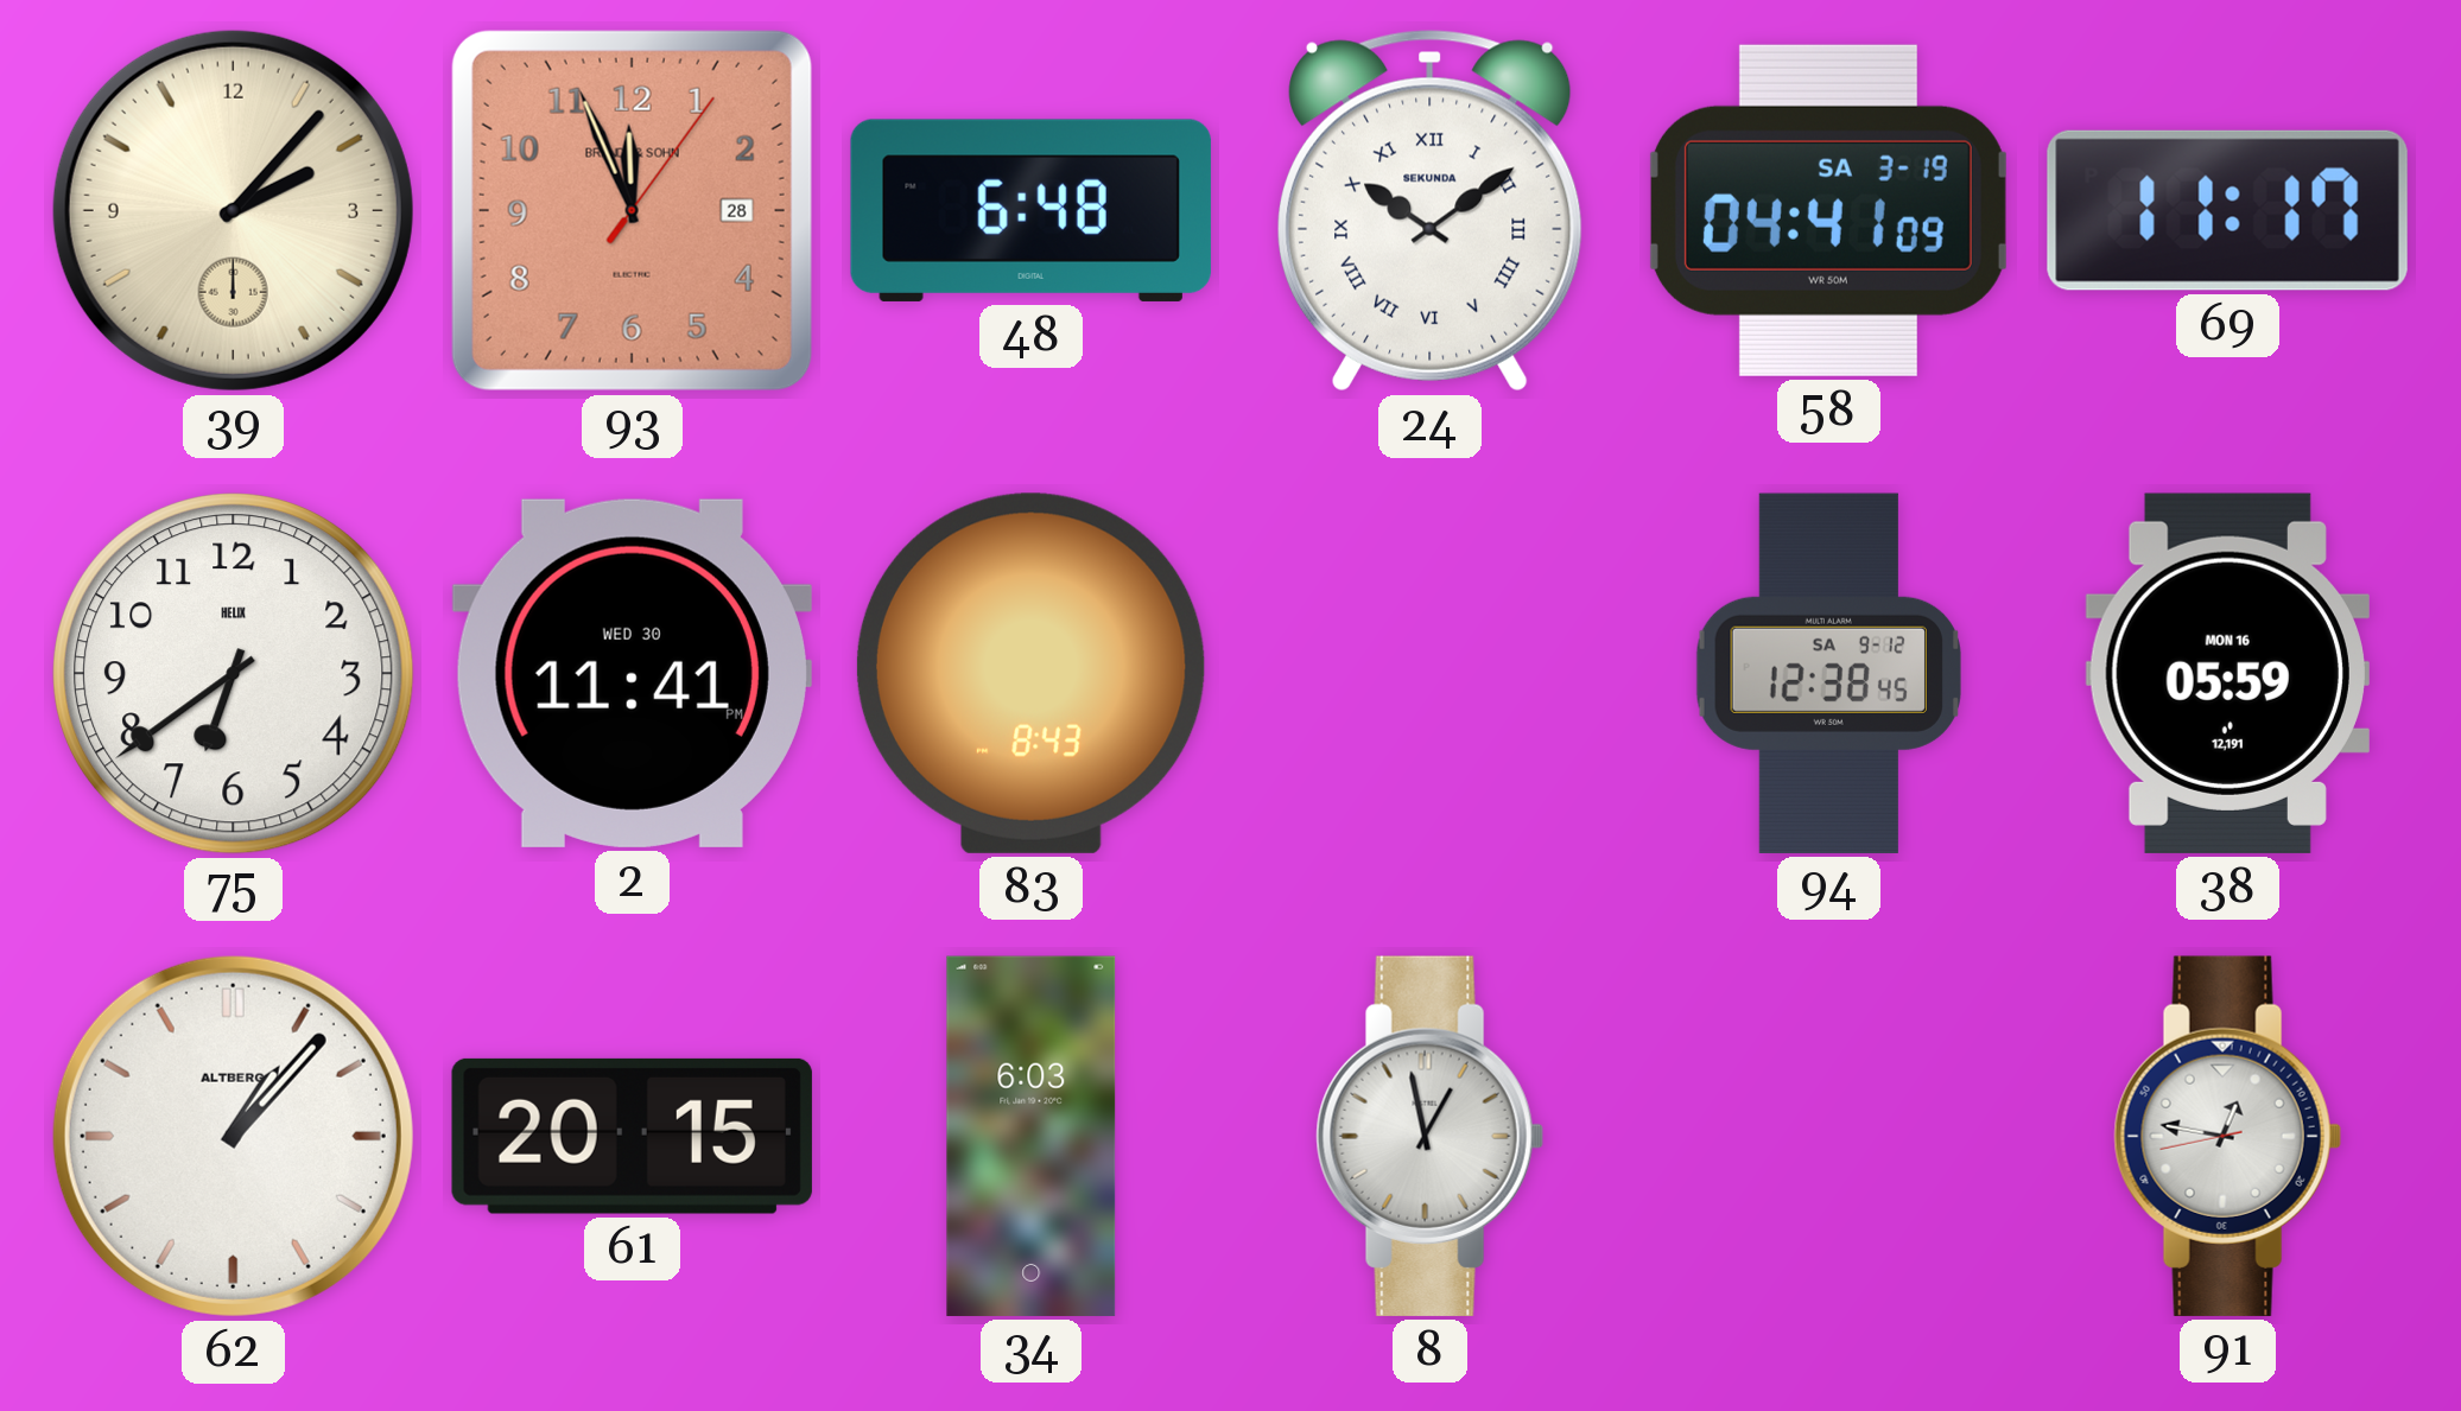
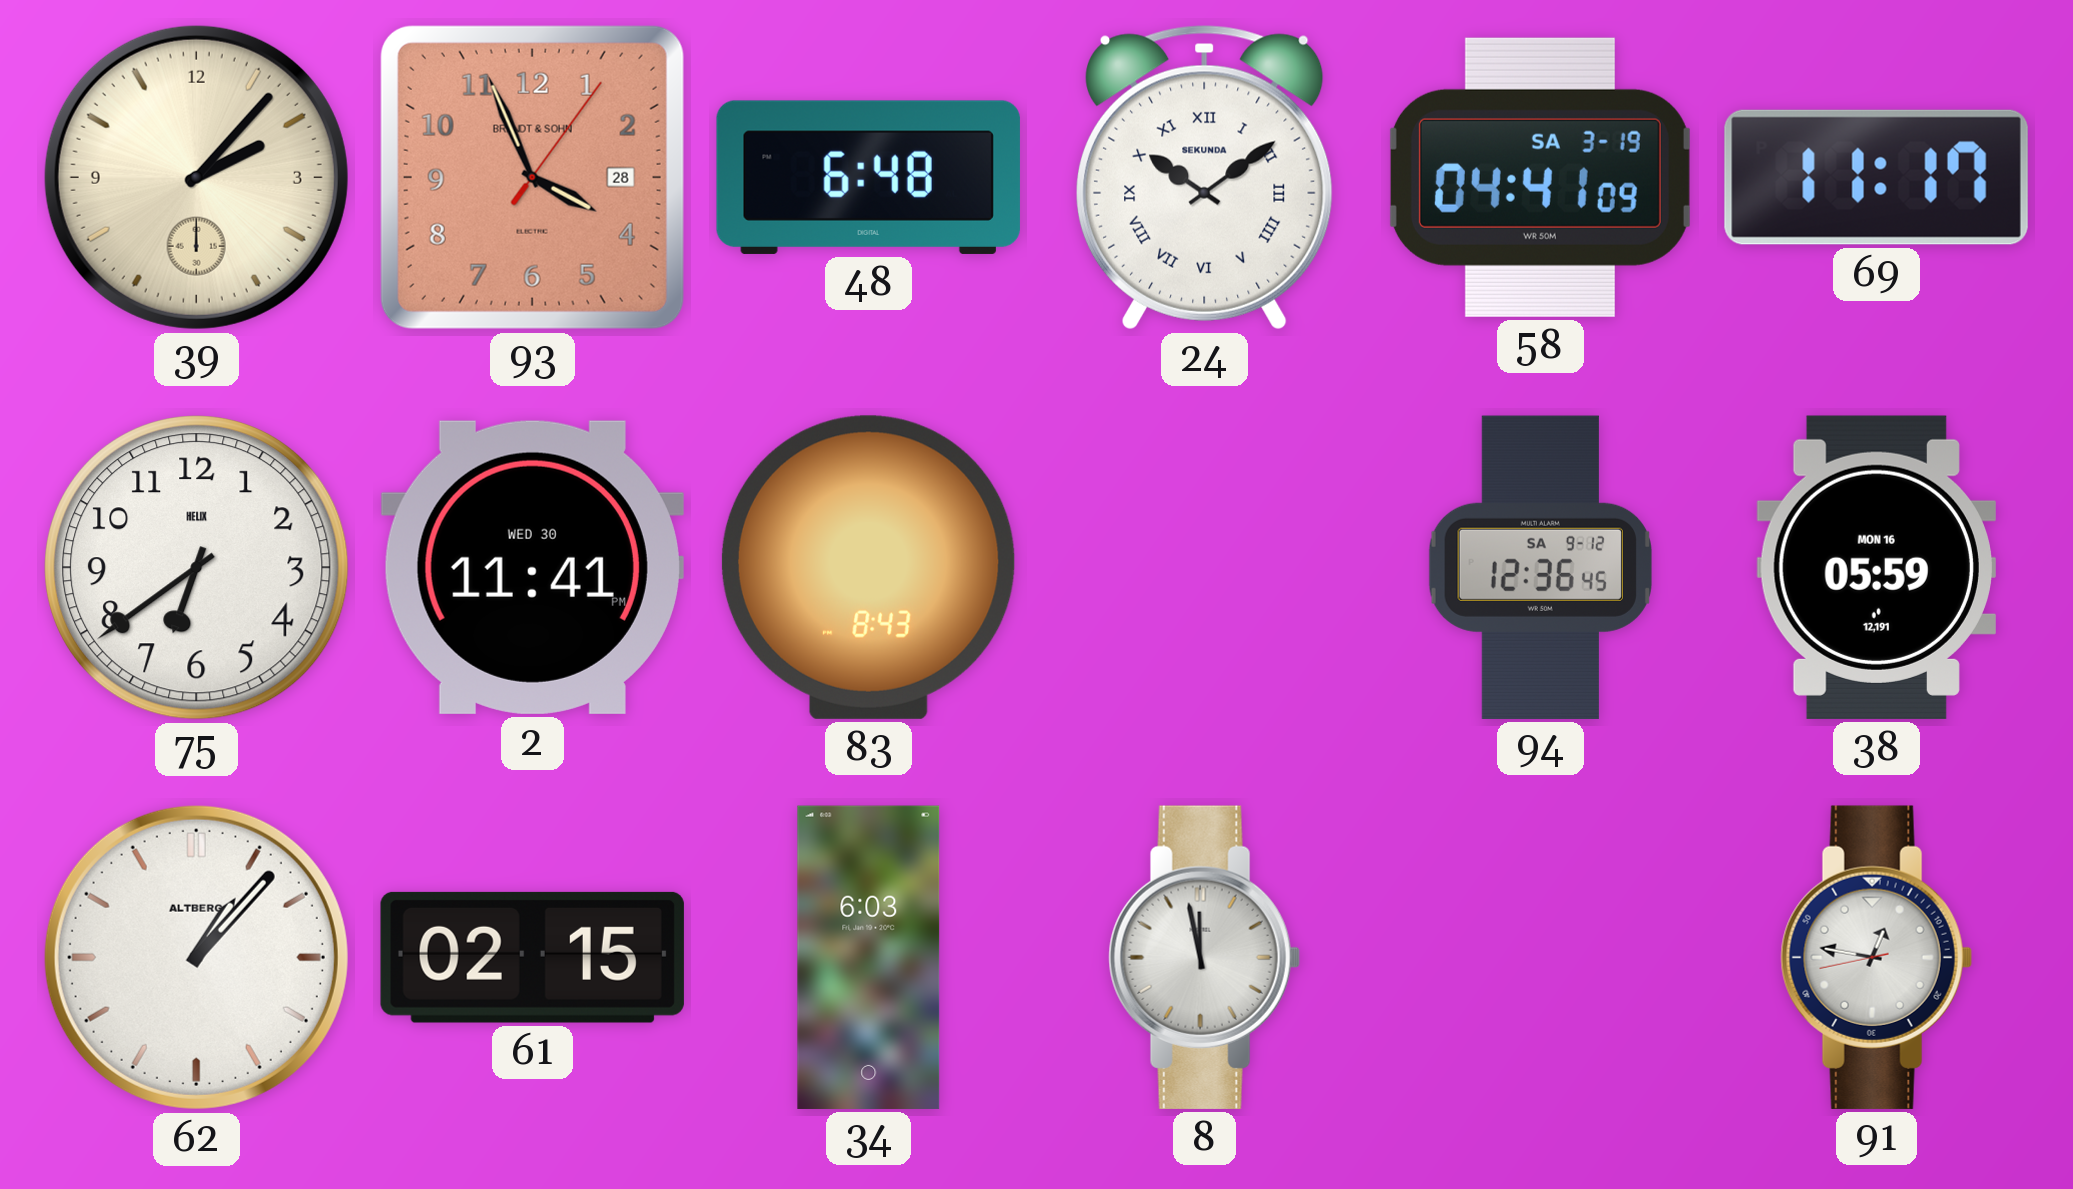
93: 11:56 -> 3:56 (532, 177)
94: 12:38 -> 12:36 (1540, 567)
61: 20:15 -> 02:15 (532, 957)
8: 12:58 -> 11:58 (1204, 957)
